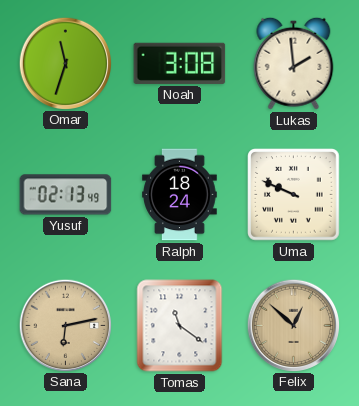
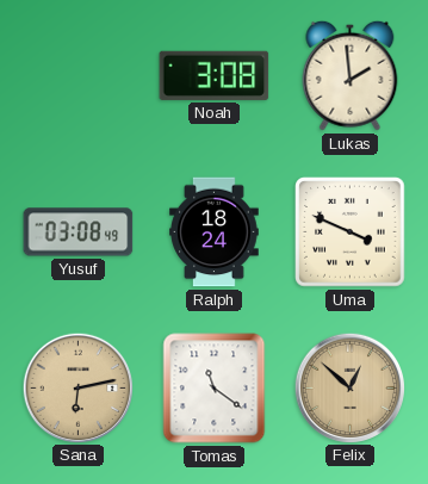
Omar: 11:33 -> none (65, 63)
Yusuf: 02:13 -> 03:08 (79, 232)
Uma: 9:49 -> 3:49 (351, 232)
